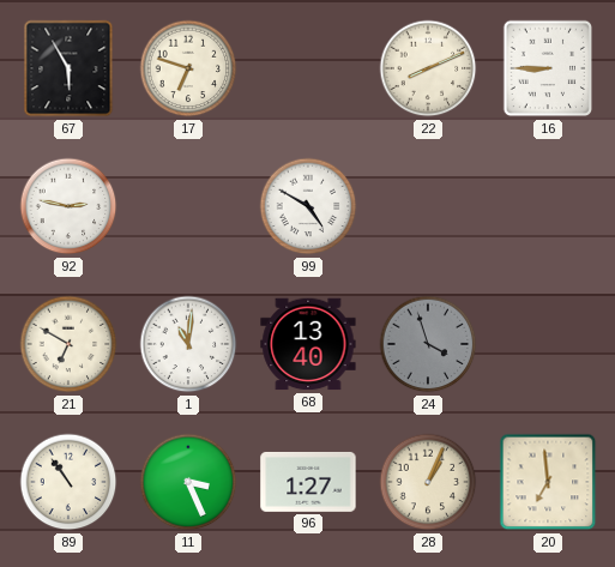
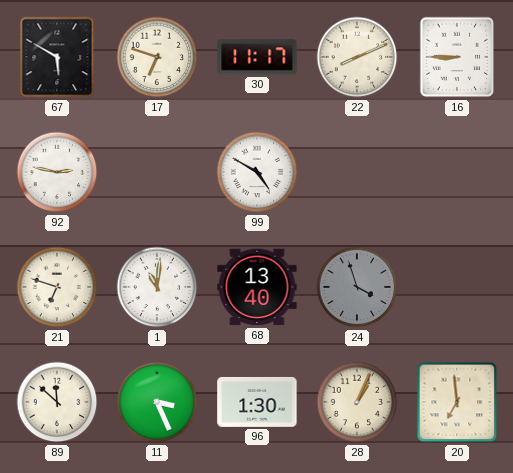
67: 5:55 -> 5:50 (57, 57)
30: none -> 11:17 (257, 57)
21: 6:50 -> 6:48 (57, 287)
89: 10:54 -> 11:52 (57, 402)
96: 1:27 -> 1:30 (257, 402)
